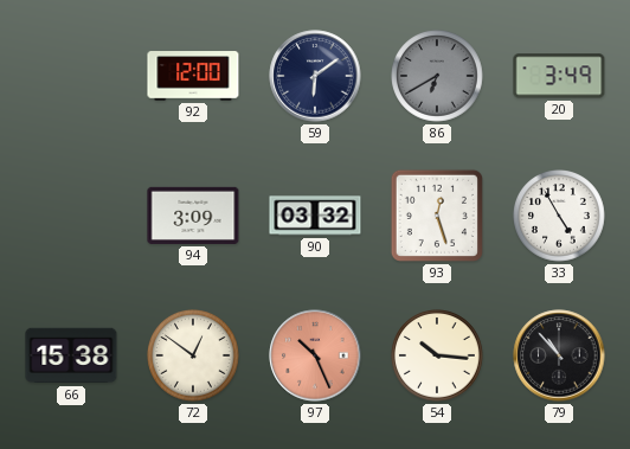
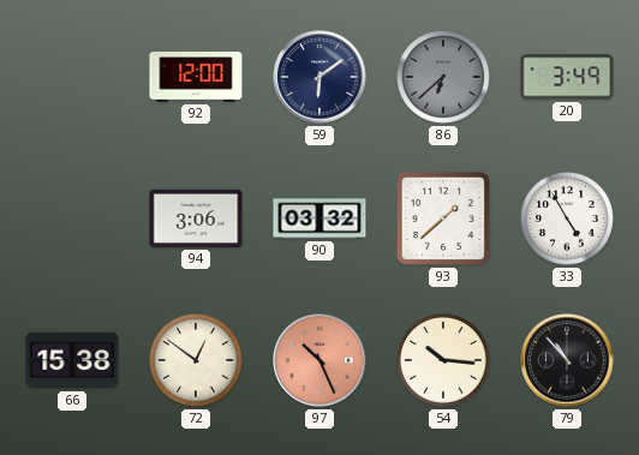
86: 6:40 -> 6:38 (444, 78)
94: 3:09 -> 3:06 (196, 218)
93: 12:27 -> 1:38 (443, 218)
